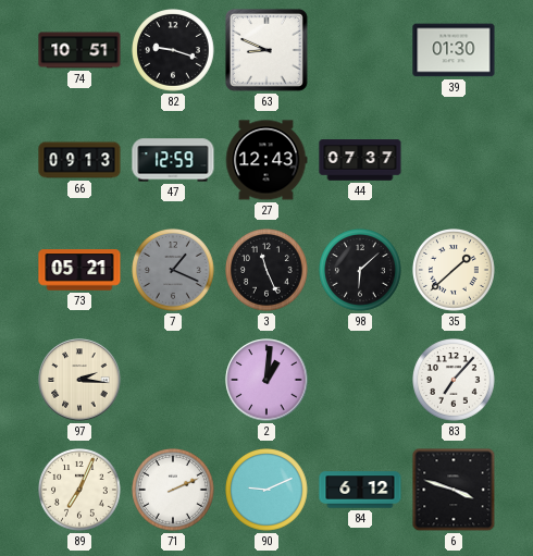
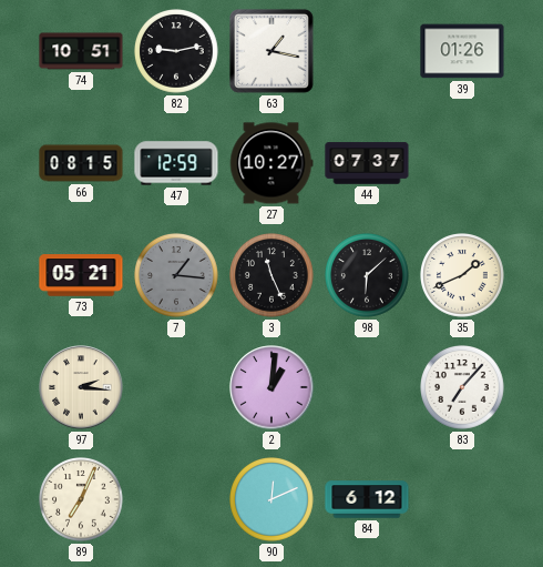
82: 9:18 -> 9:13 (177, 52)
63: 8:49 -> 1:17 (271, 51)
39: 01:30 -> 01:26 (462, 51)
66: 09:13 -> 08:15 (81, 163)
27: 12:43 -> 10:27 (271, 163)
7: 1:19 -> 1:16 (177, 276)
35: 1:38 -> 1:41 (463, 276)
71: 2:11 -> none (174, 491)
90: 9:11 -> 12:11 (273, 500)
6: 3:48 -> none (454, 490)
